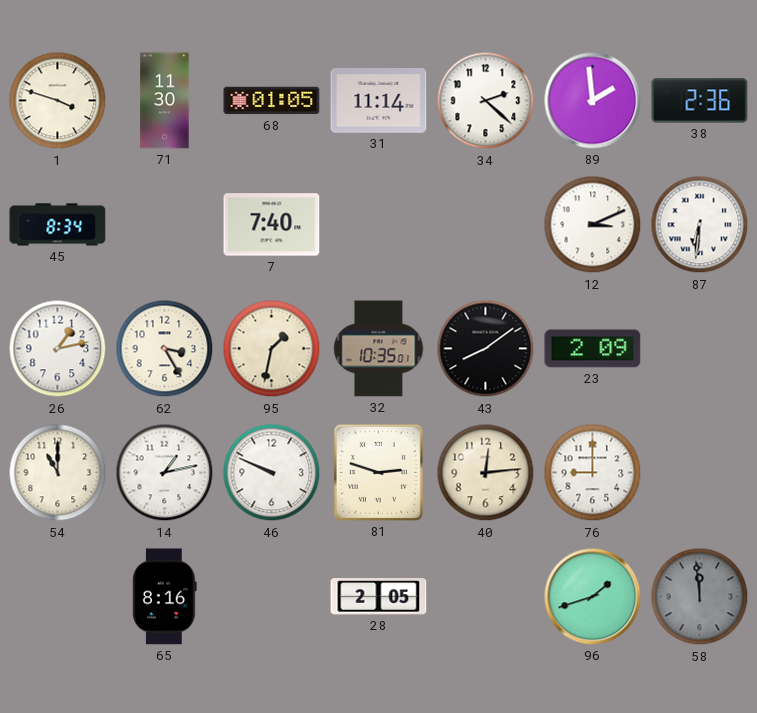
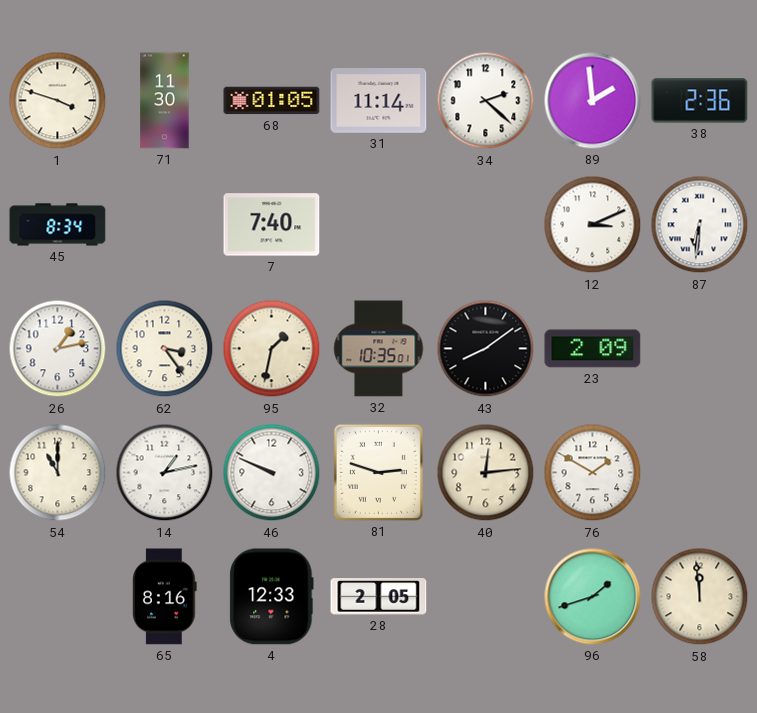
62: 3:25 -> 3:24 (165, 349)
76: 9:00 -> 1:50 (593, 473)
4: none -> 12:33 (272, 597)
58 dial: grey -> cream (700, 597)
